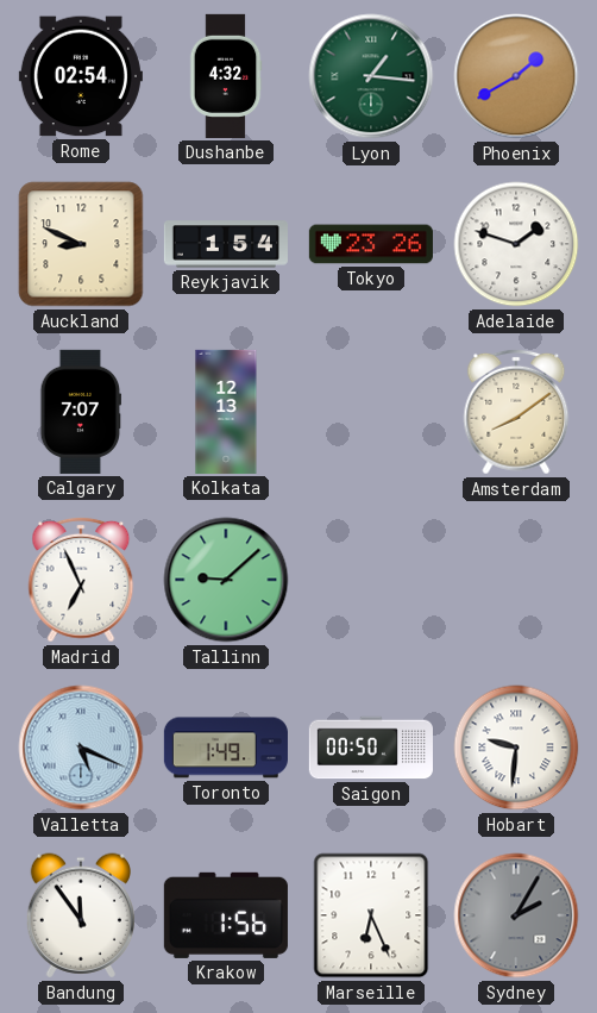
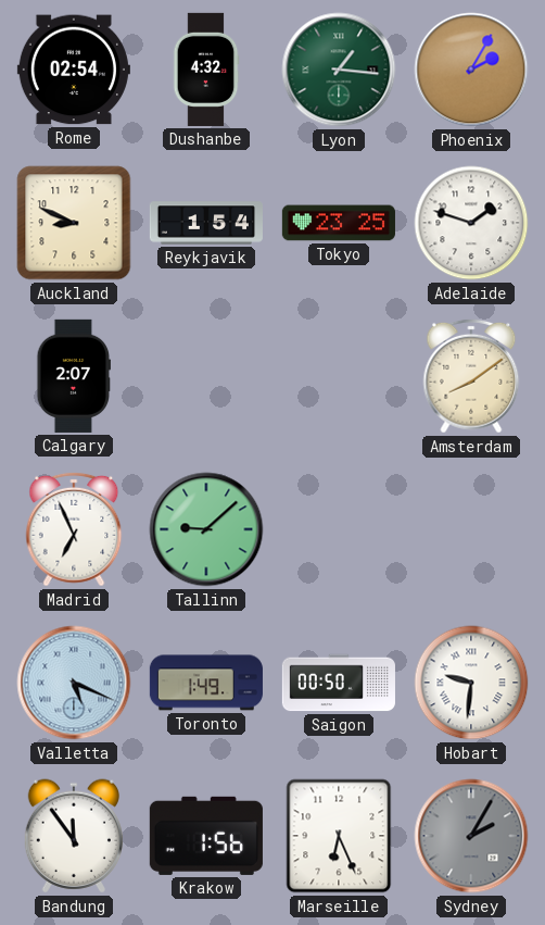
Phoenix: 1:40 -> 2:05 (471, 70)
Tokyo: 23:26 -> 23:25 (339, 223)
Calgary: 7:07 -> 2:07 (73, 376)
Kolkata: 12:13 -> none (226, 412)
